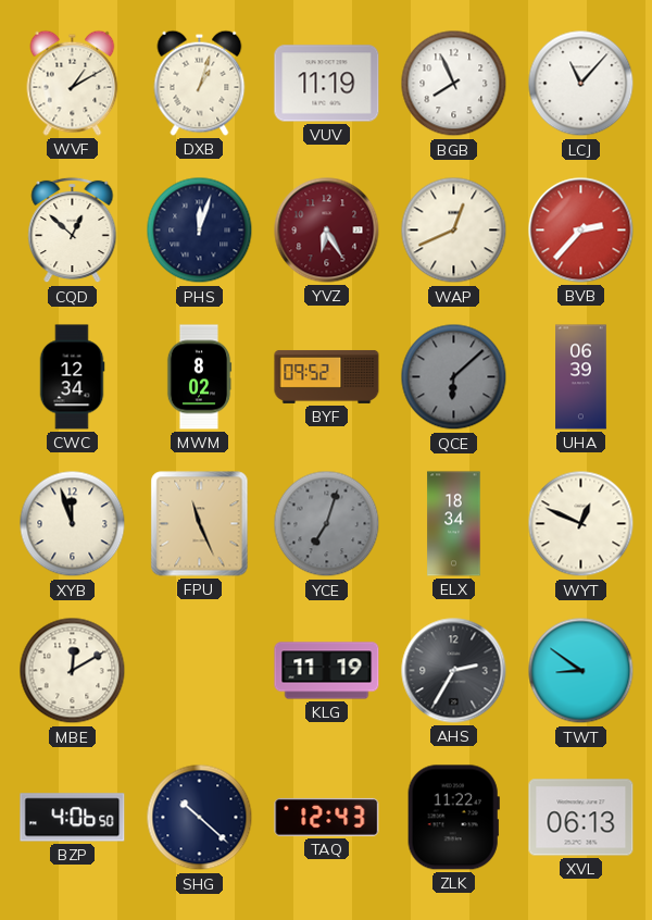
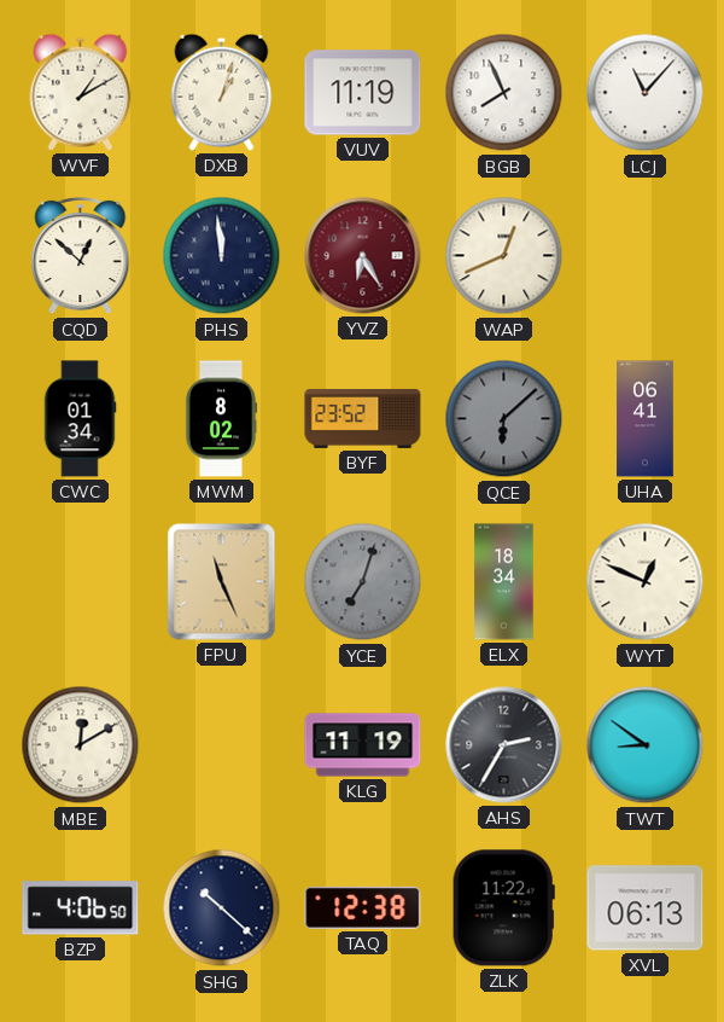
PHS: 12:03 -> 11:59 (222, 256)
BVB: 2:37 -> none (581, 231)
CWC: 12:34 -> 01:34 (80, 419)
BYF: 09:52 -> 23:52 (363, 418)
UHA: 06:39 -> 06:41 (646, 419)
XYB: 11:57 -> none (73, 524)
TAQ: 12:43 -> 12:38 (363, 907)
